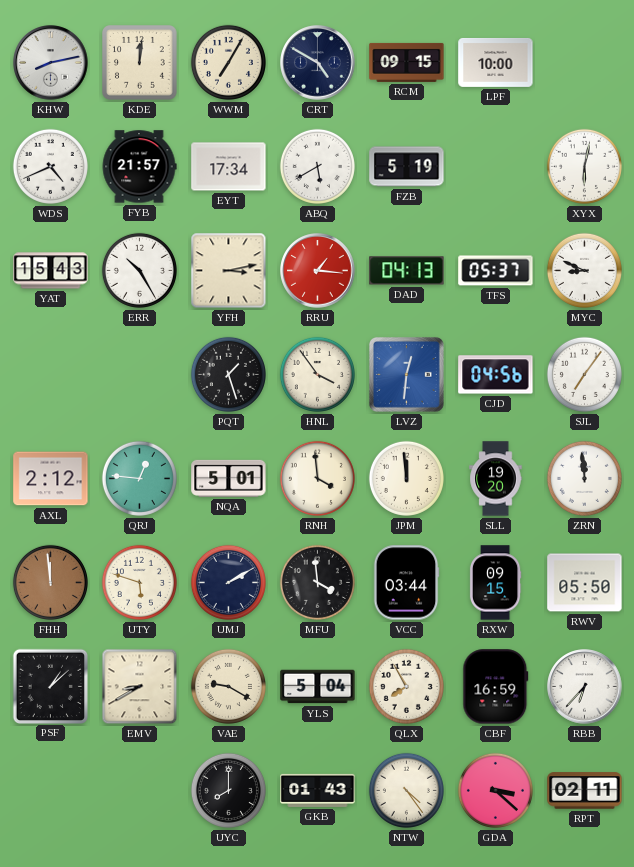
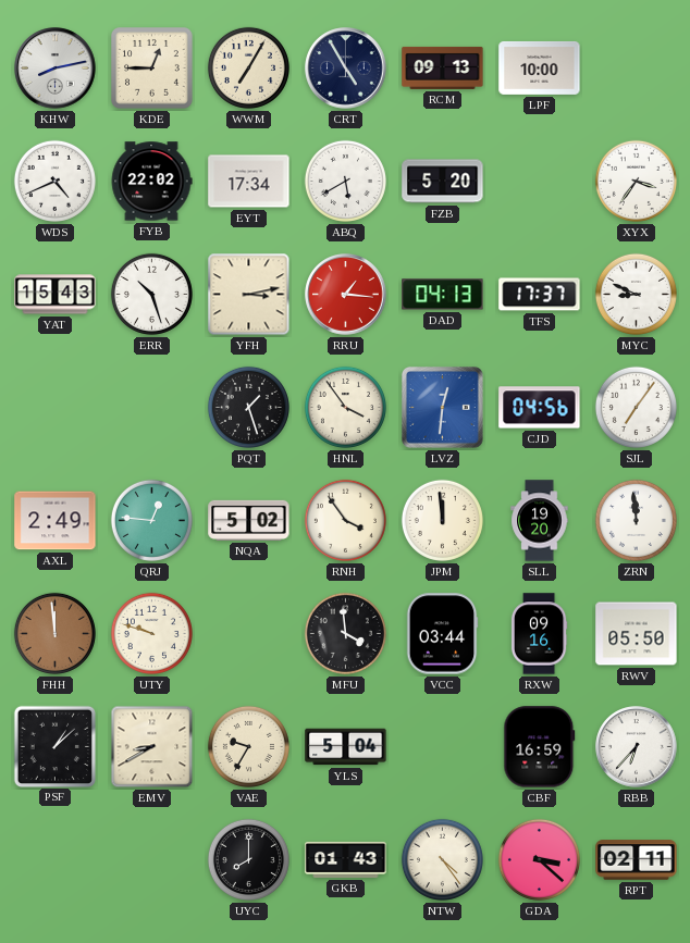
KDE: 12:01 -> 12:45 (152, 69)
CRT: 4:50 -> 4:55 (346, 69)
RCM: 09:15 -> 09:13 (443, 67)
FYB: 21:57 -> 22:02 (151, 182)
FZB: 5:19 -> 5:20 (443, 182)
XYX: 6:02 -> 3:36 (636, 181)
ERR: 10:25 -> 10:27 (151, 294)
TFS: 05:37 -> 17:37 (540, 295)
AXL: 2:12 -> 2:49 (56, 521)
NQA: 5:01 -> 5:02 (249, 520)
RNH: 3:59 -> 3:54 (345, 520)
UTY: 5:48 -> 9:48 (151, 633)
UMJ: 2:10 -> none (228, 582)
RXW: 09:15 -> 09:16 (539, 634)
VAE: 9:20 -> 9:35 (248, 746)
QLX: 7:55 -> none (406, 686)
